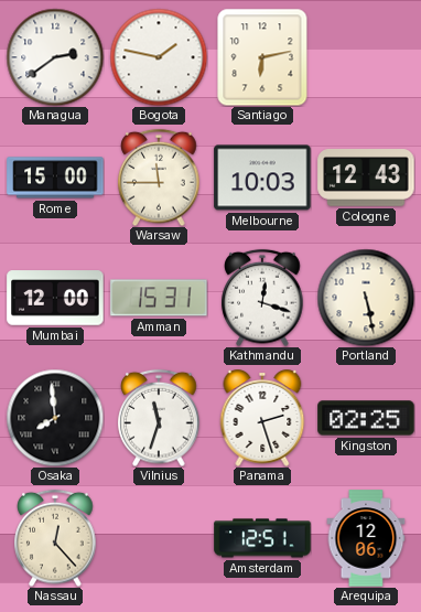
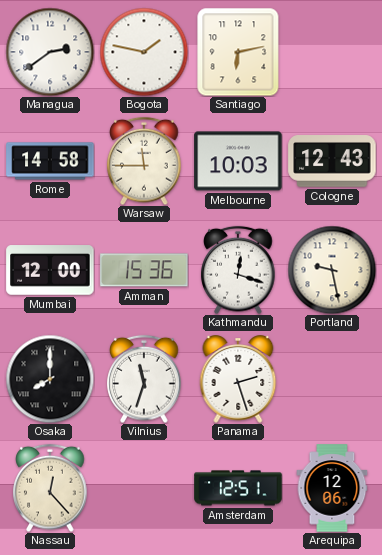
Rome: 15:00 -> 14:58 (50, 161)
Amman: 15:31 -> 15:36 (144, 270)
Portland: 5:28 -> 9:28 (332, 270)
Osaka: 7:59 -> 8:00 (50, 379)
Kingston: 02:25 -> none (366, 418)
